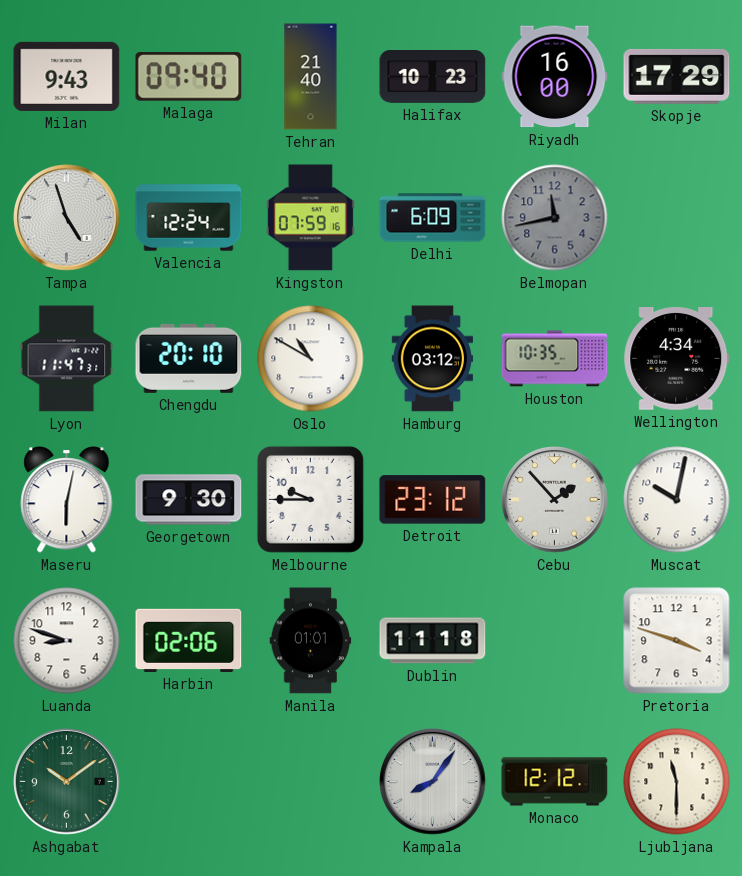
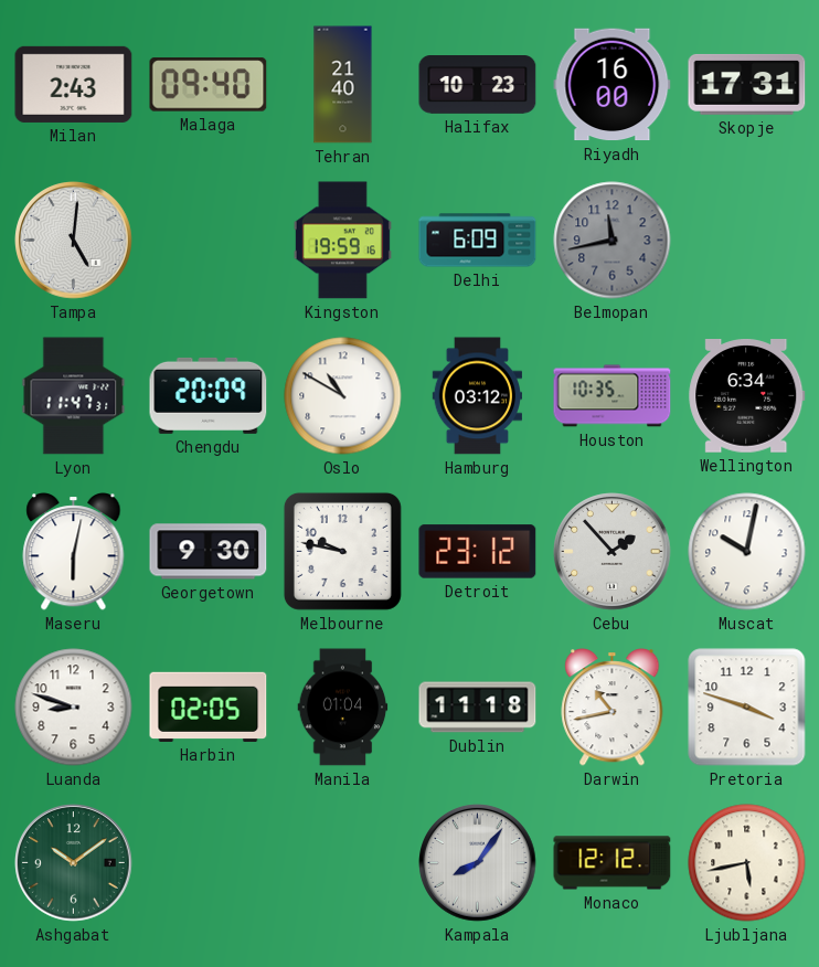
Milan: 9:43 -> 2:43 (74, 84)
Skopje: 17:29 -> 17:31 (747, 84)
Tampa: 4:57 -> 5:01 (74, 241)
Valencia: 12:24 -> none (189, 218)
Kingston: 07:59 -> 19:59 (342, 241)
Chengdu: 20:10 -> 20:09 (209, 395)
Wellington: 4:34 -> 6:34 (747, 396)
Melbourne: 9:45 -> 9:47 (342, 551)
Harbin: 02:06 -> 02:05 (209, 706)
Manila: 01:01 -> 01:04 (343, 708)
Darwin: none -> 10:43 (613, 708)
Ljubljana: 11:30 -> 5:43 (747, 863)
